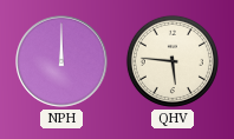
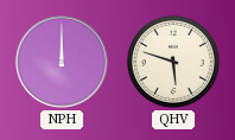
QHV: 5:46 -> 5:48 (173, 62)
